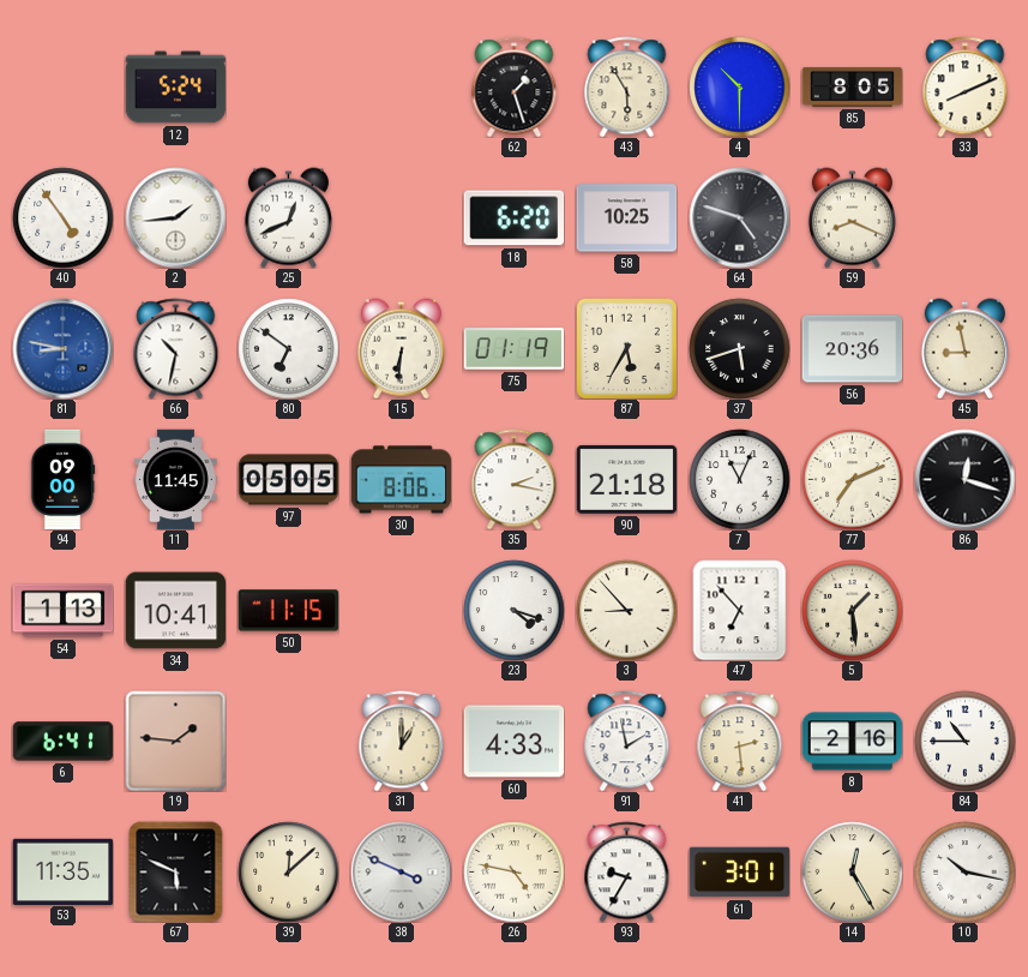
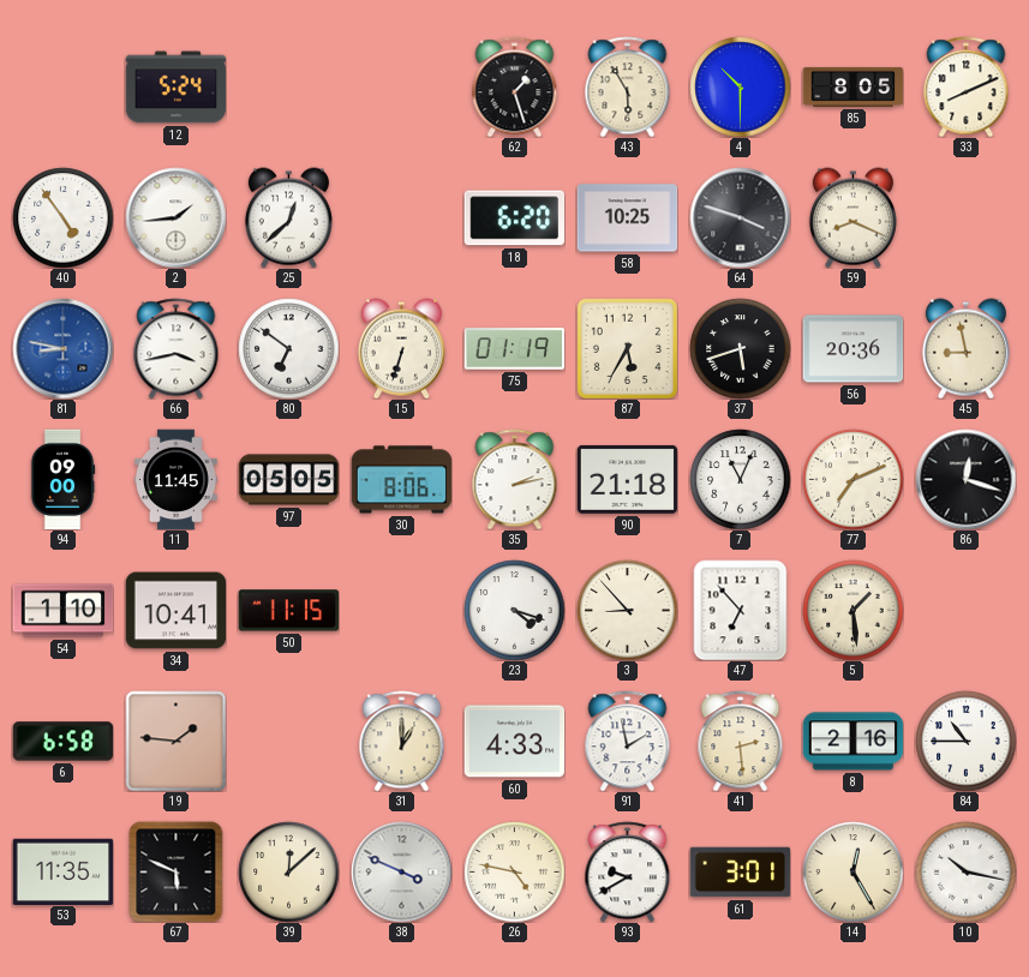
25: 12:41 -> 12:38 (288, 217)
64: 4:48 -> 3:48 (740, 217)
66: 10:32 -> 3:43 (177, 348)
15: 6:31 -> 6:33 (401, 348)
35: 2:17 -> 2:13 (515, 479)
54: 1:13 -> 1:10 (62, 611)
6: 6:41 -> 6:58 (62, 742)
93: 9:35 -> 9:40 (628, 871)
